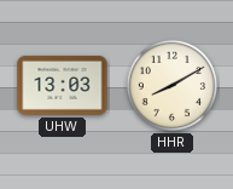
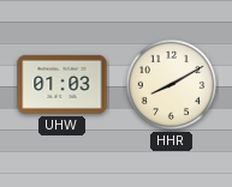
UHW: 13:03 -> 01:03 (63, 84)
